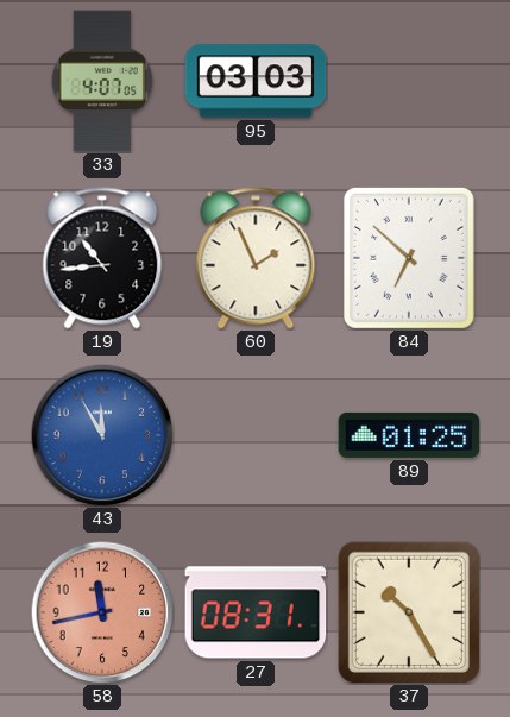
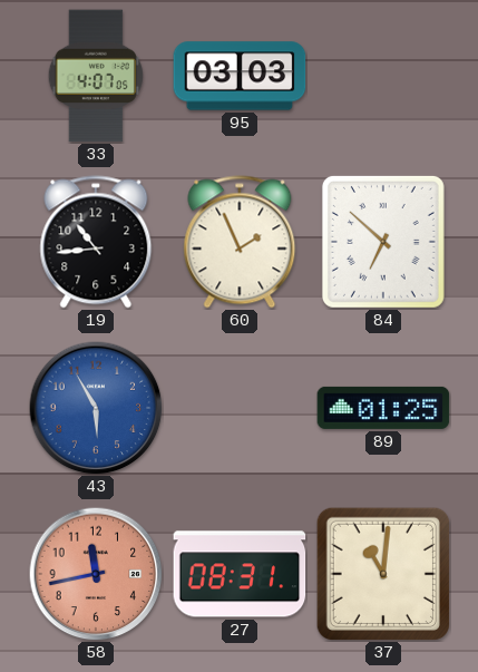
43: 11:55 -> 5:55 (96, 408)
37: 10:25 -> 11:01 (383, 574)
